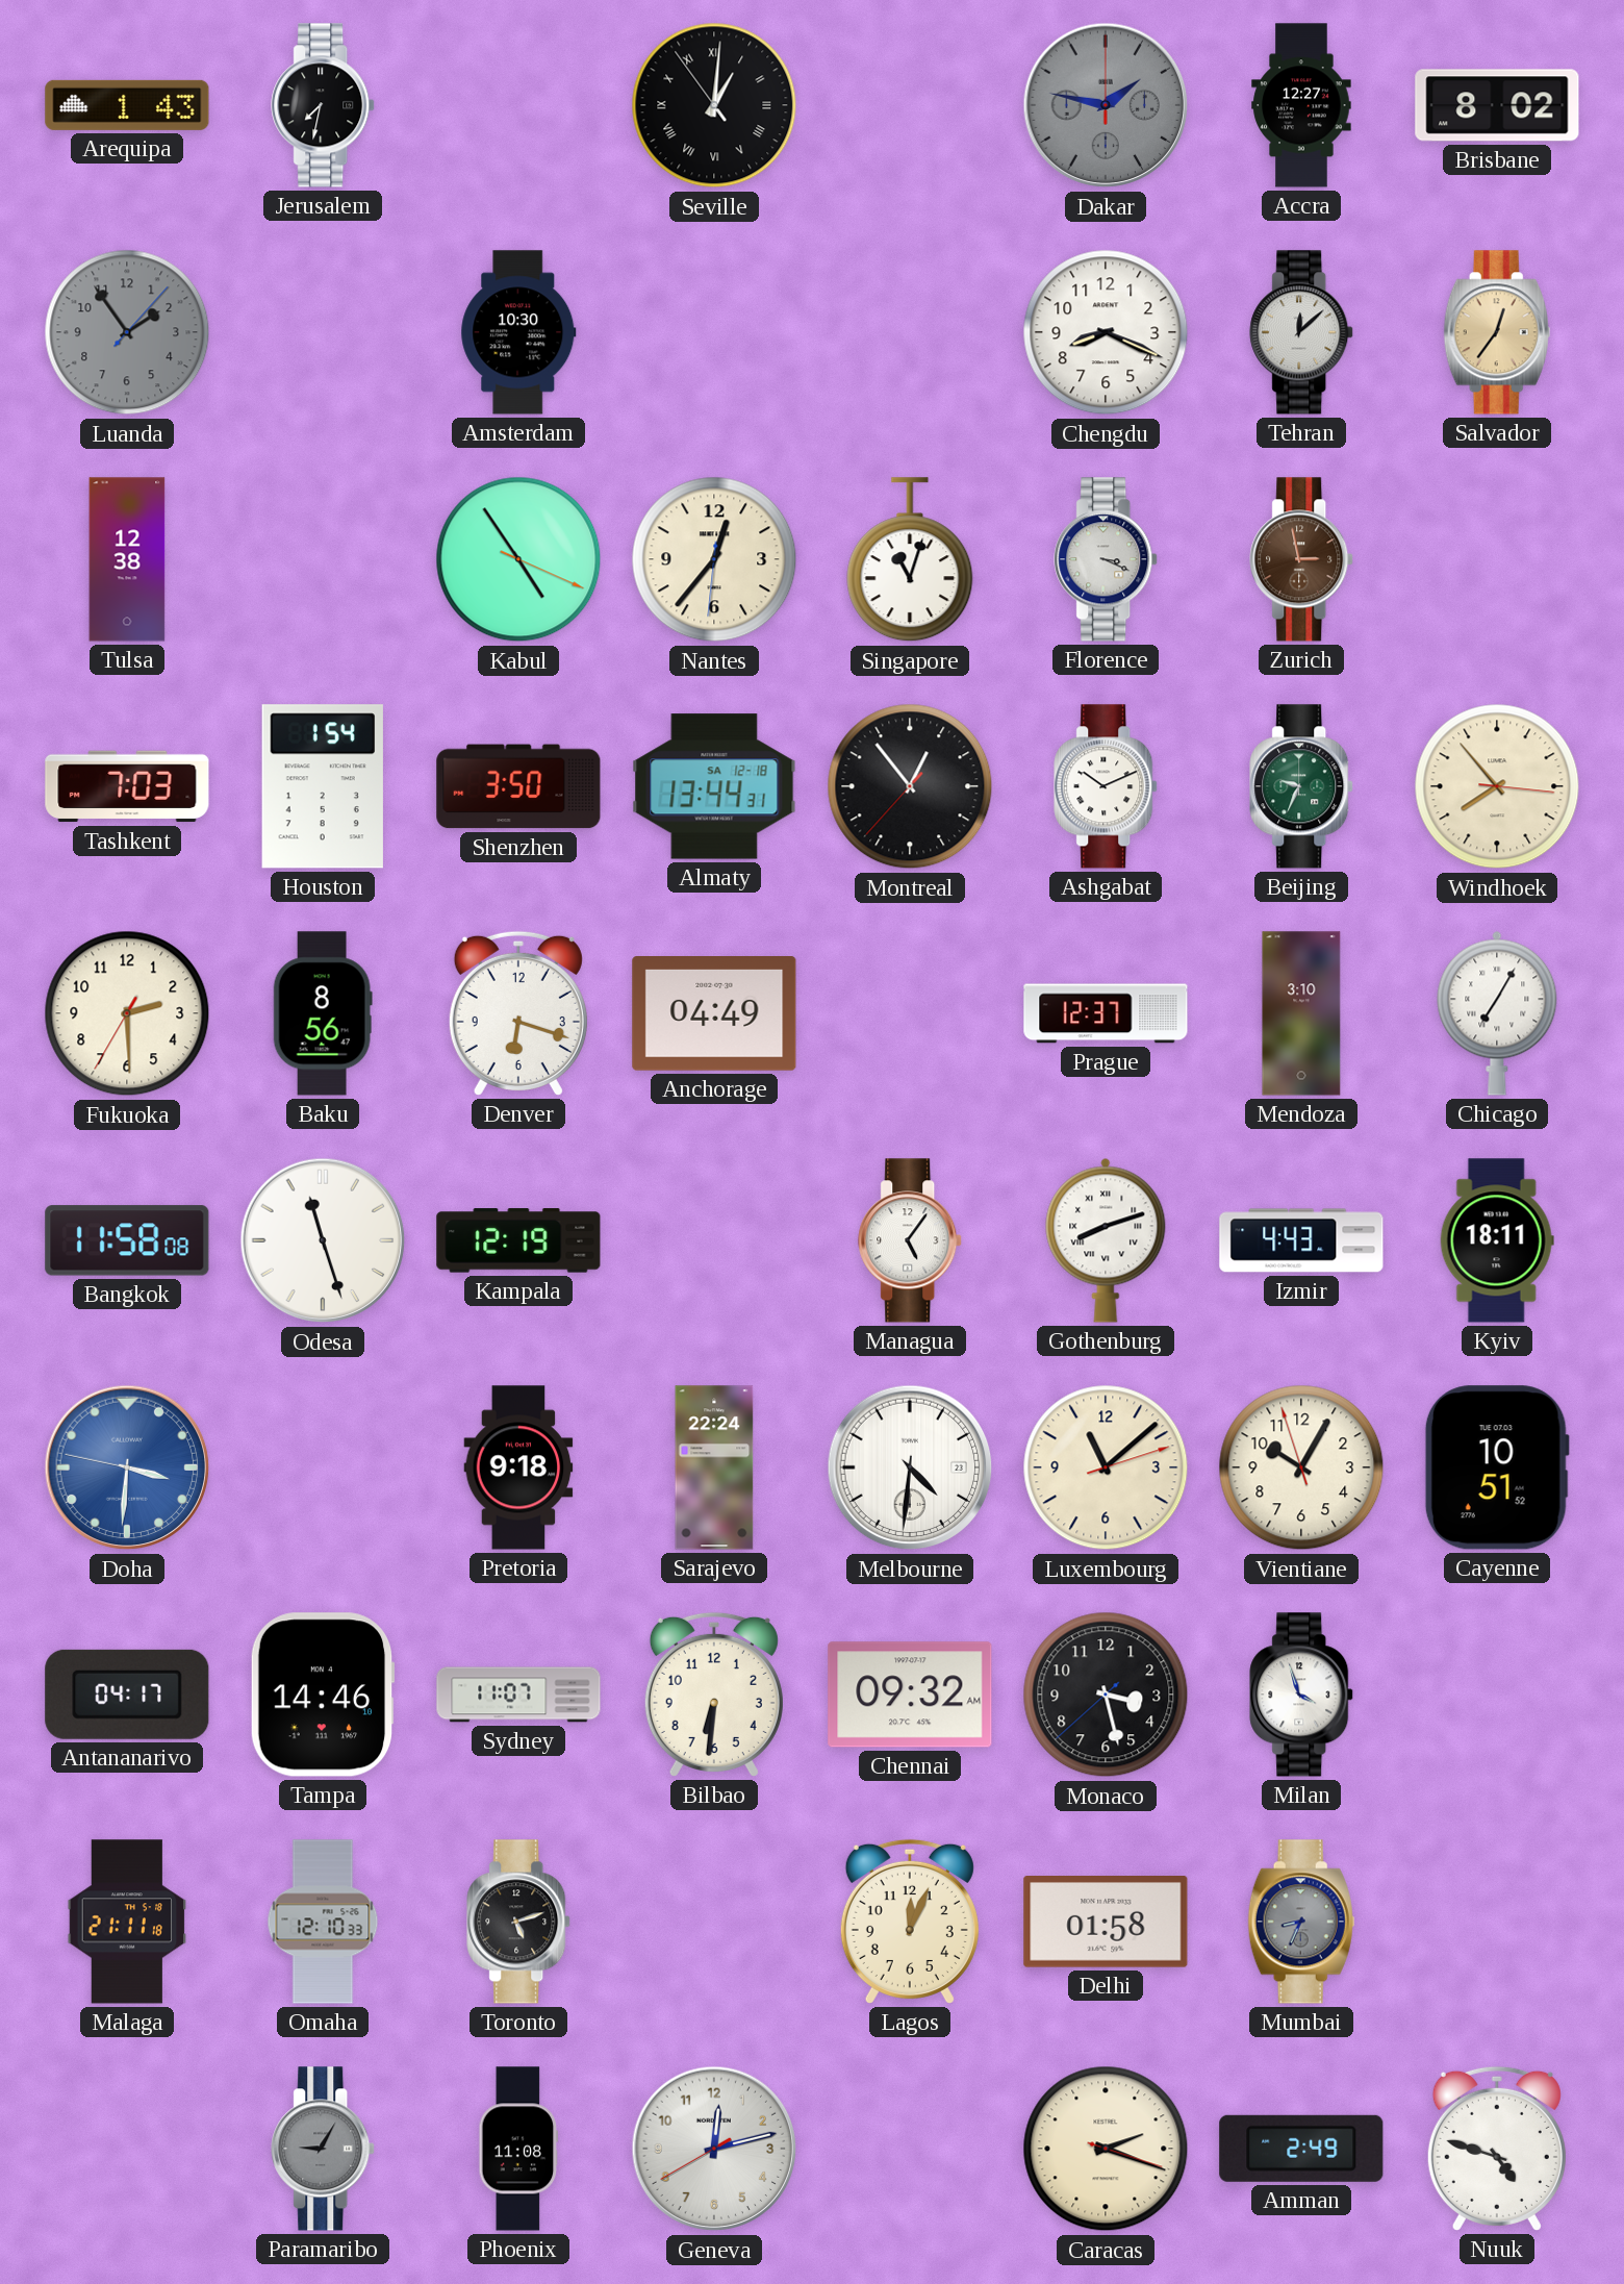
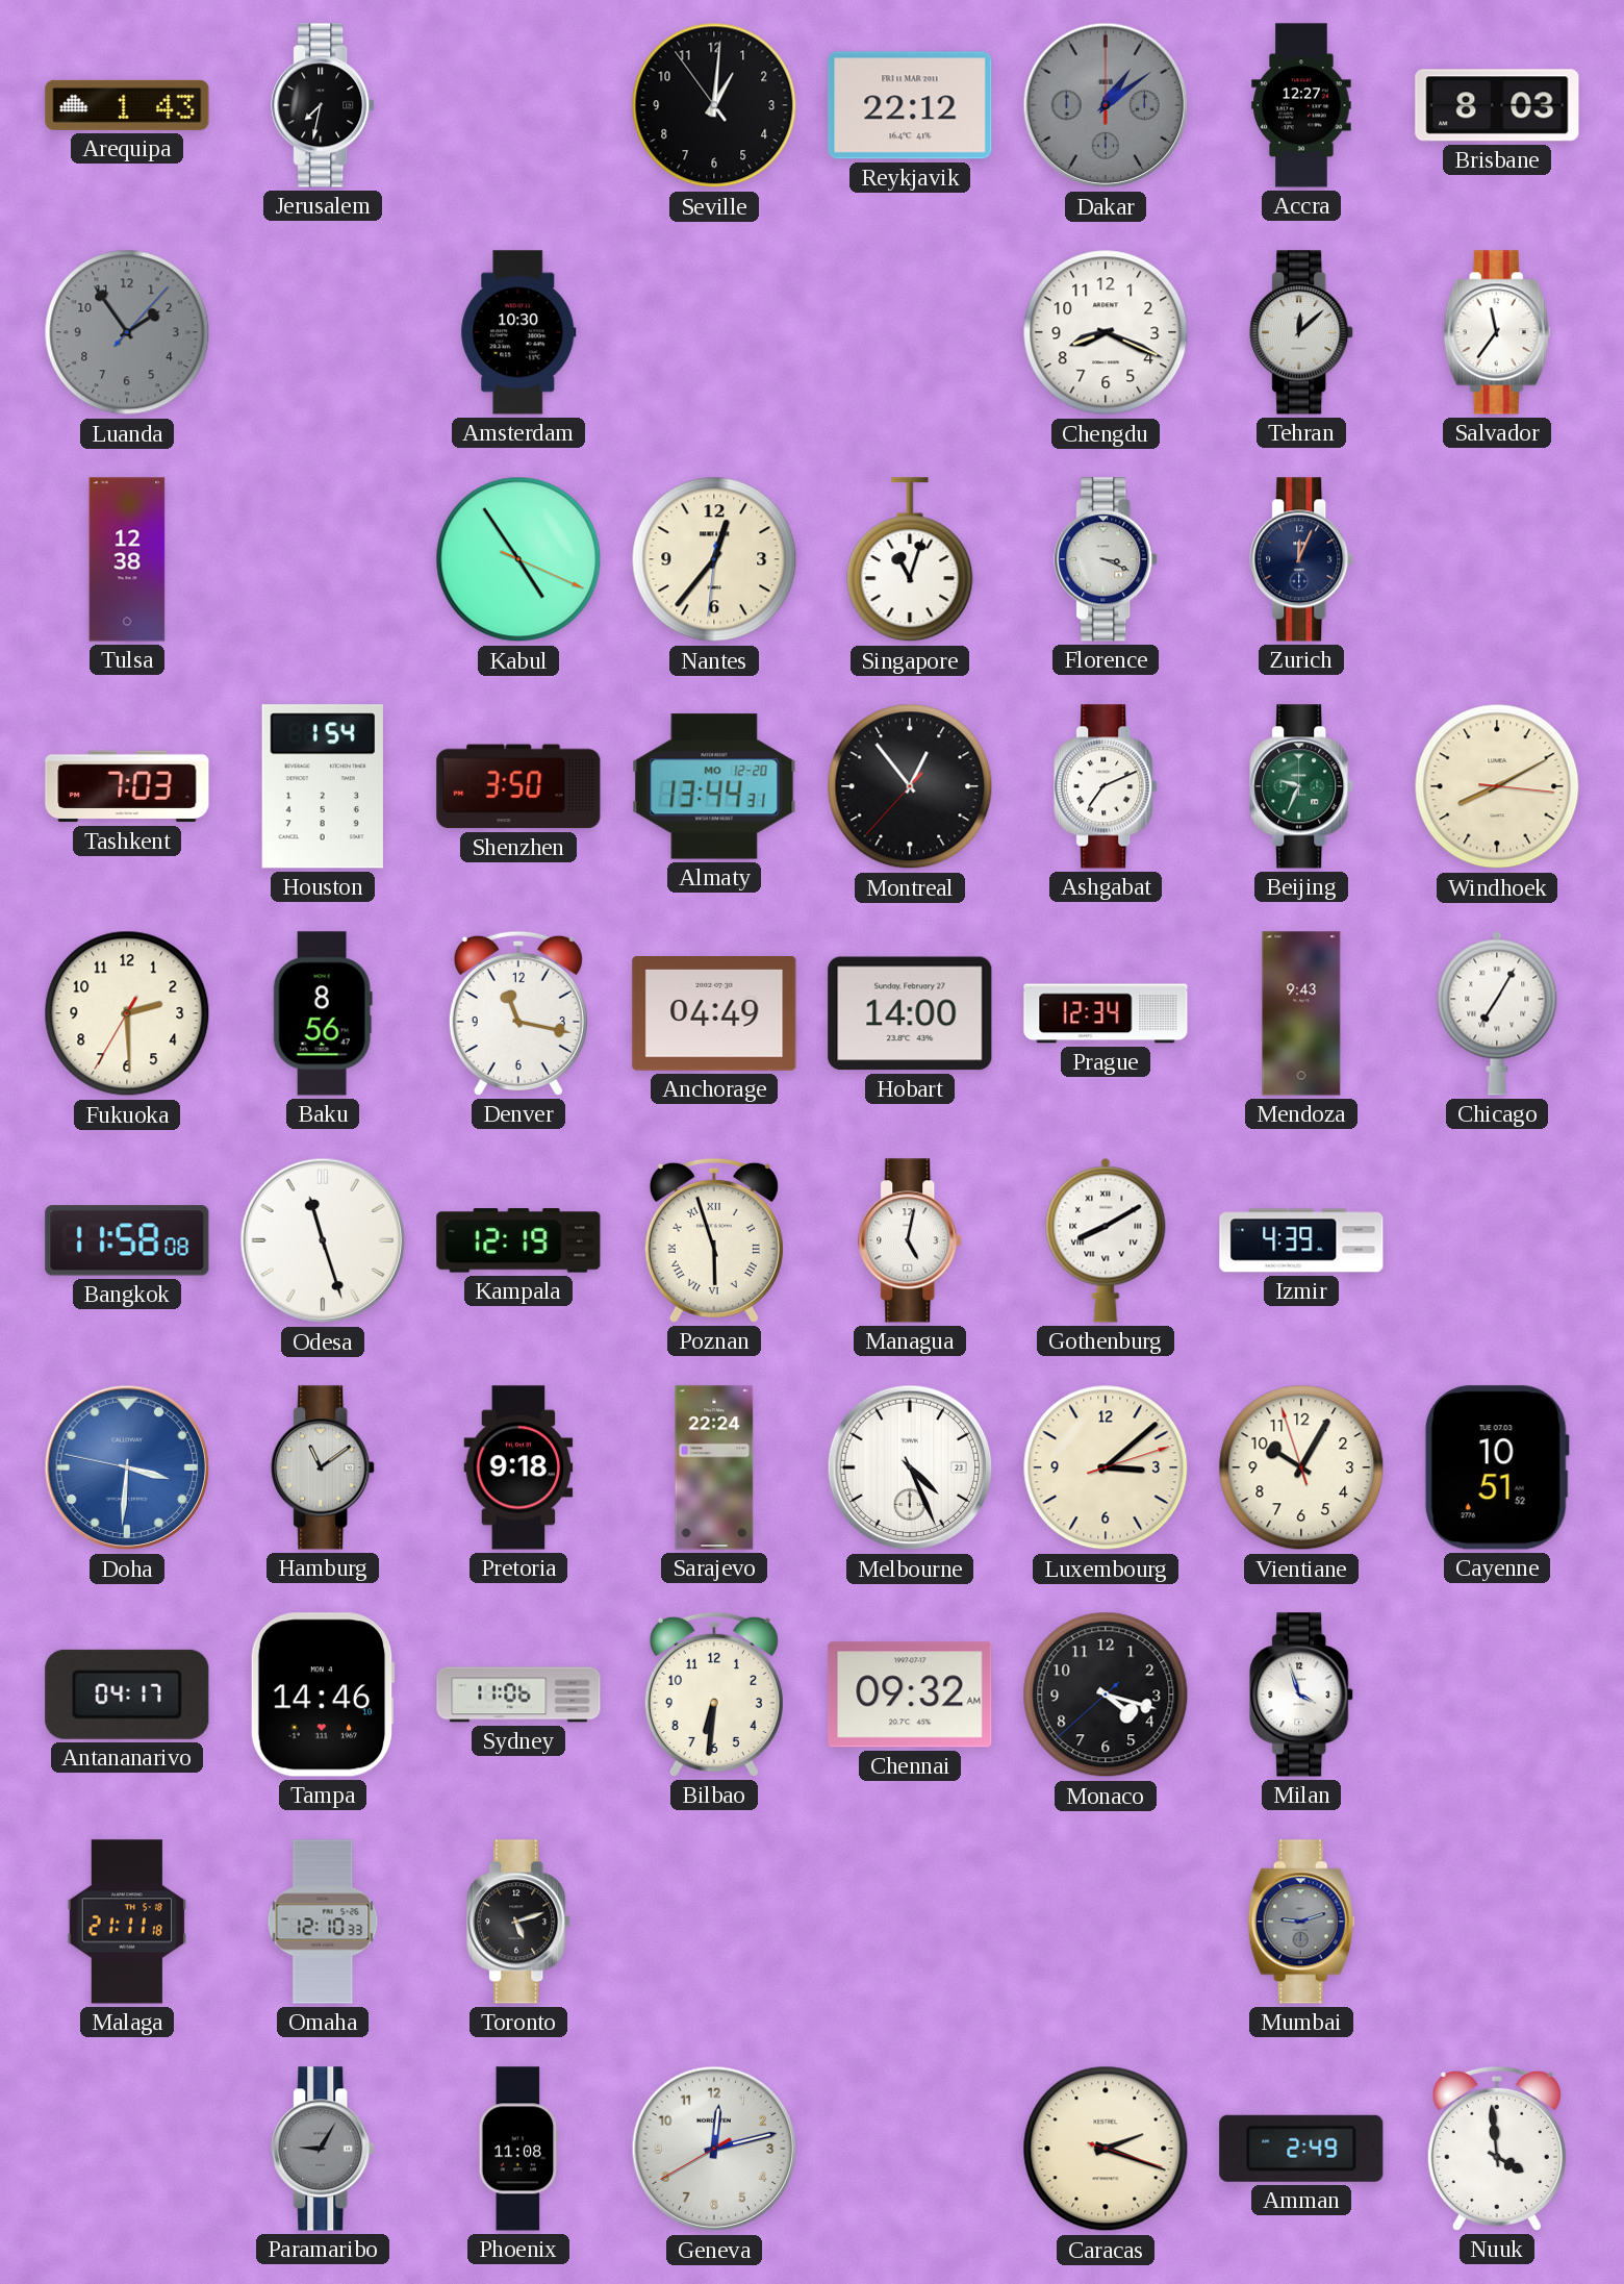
Seville numerals: Roman -> Arabic (714, 105)
Reykjavik: none -> 22:12 (910, 105)
Dakar: 1:47 -> 1:09 (1106, 105)
Brisbane: 8:02 -> 8:03 (1497, 105)
Salvador: 12:36 -> 11:36 (1497, 332)
Salvador dial: champagne -> white (1497, 332)
Zurich: 2:58 -> 12:04 (1302, 559)
Zurich dial: brown -> navy (1302, 559)
Almaty date: SA 12-18 -> MO 12-20 (714, 786)
Ashgabat: 10:11 -> 7:11 (1107, 786)
Windhoek: 7:53 -> 8:10 (1497, 786)
Denver: 6:18 -> 11:17 (518, 1013)
Hobart: none -> 14:00 (910, 1013)
Prague: 12:37 -> 12:34 (1106, 1013)
Mendoza: 3:10 -> 9:43 (1301, 1013)
Poznan: none -> 5:57 (714, 1240)
Managua: 5:06 -> 5:02 (911, 1240)
Gothenburg: 8:12 -> 8:10 (1106, 1240)
Izmir: 4:43 -> 4:39 (1301, 1240)
Kyiv: 18:11 -> none (1497, 1240)
Hamburg: none -> 11:09 (324, 1467)
Melbourne: 4:31 -> 4:26 (910, 1467)
Luxembourg: 11:08 -> 3:08 (1106, 1467)
Sydney: 11:07 -> 11:06 (518, 1695)
Monaco: 3:27 -> 4:17 (1106, 1695)
Lagos: 12:04 -> none (910, 1922)
Delhi: 01:58 -> none (1106, 1922)
Mumbai: 8:34 -> 9:12 (1301, 1922)
Nuuk: 4:48 -> 3:59 (1497, 2149)
